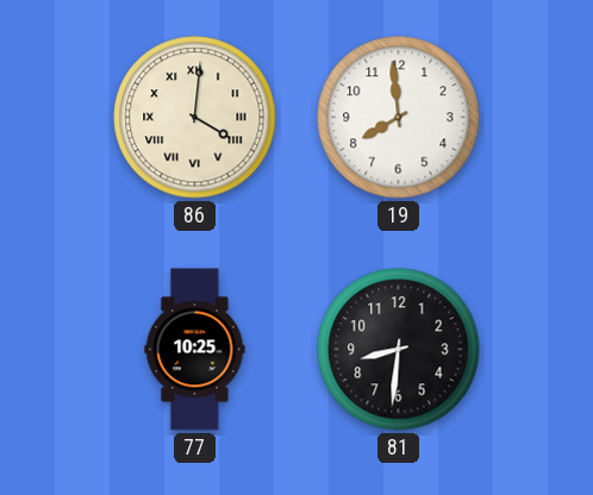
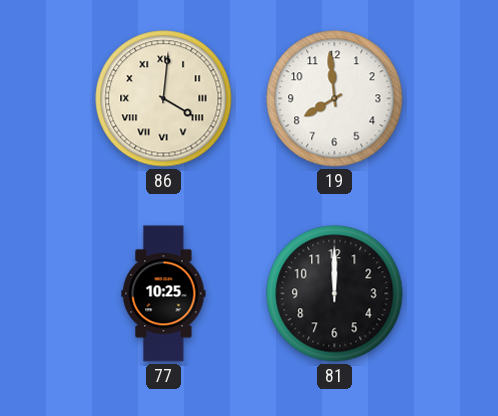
81: 8:31 -> 12:00 (335, 294)
